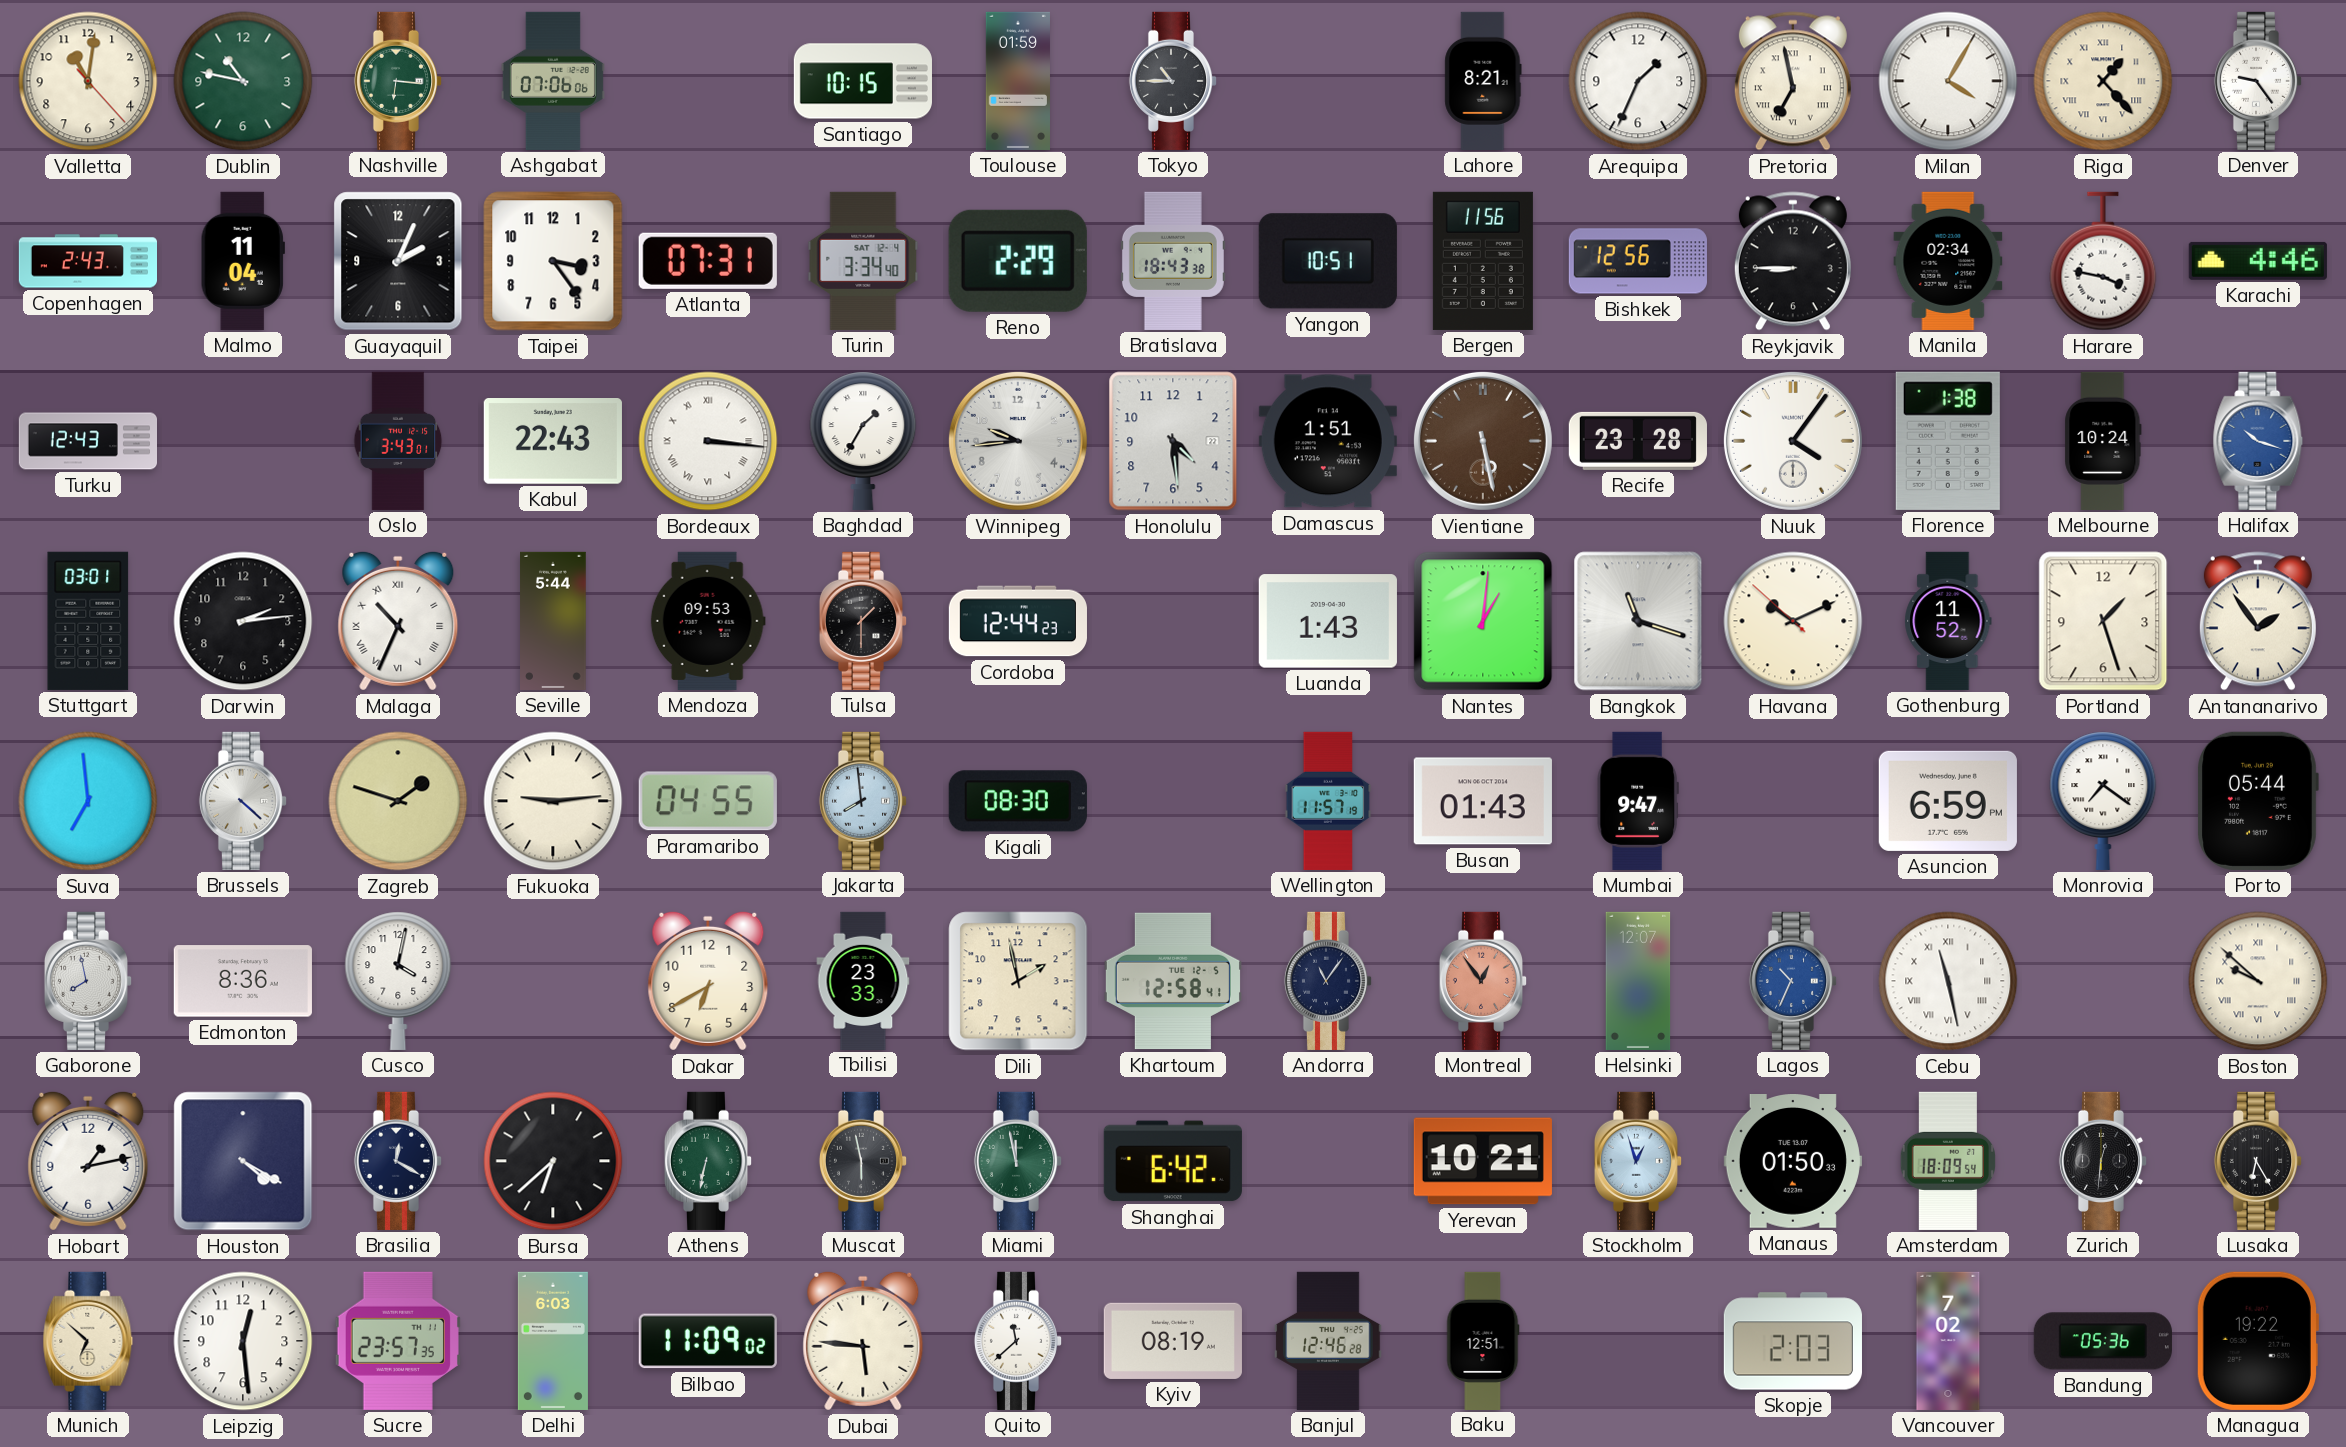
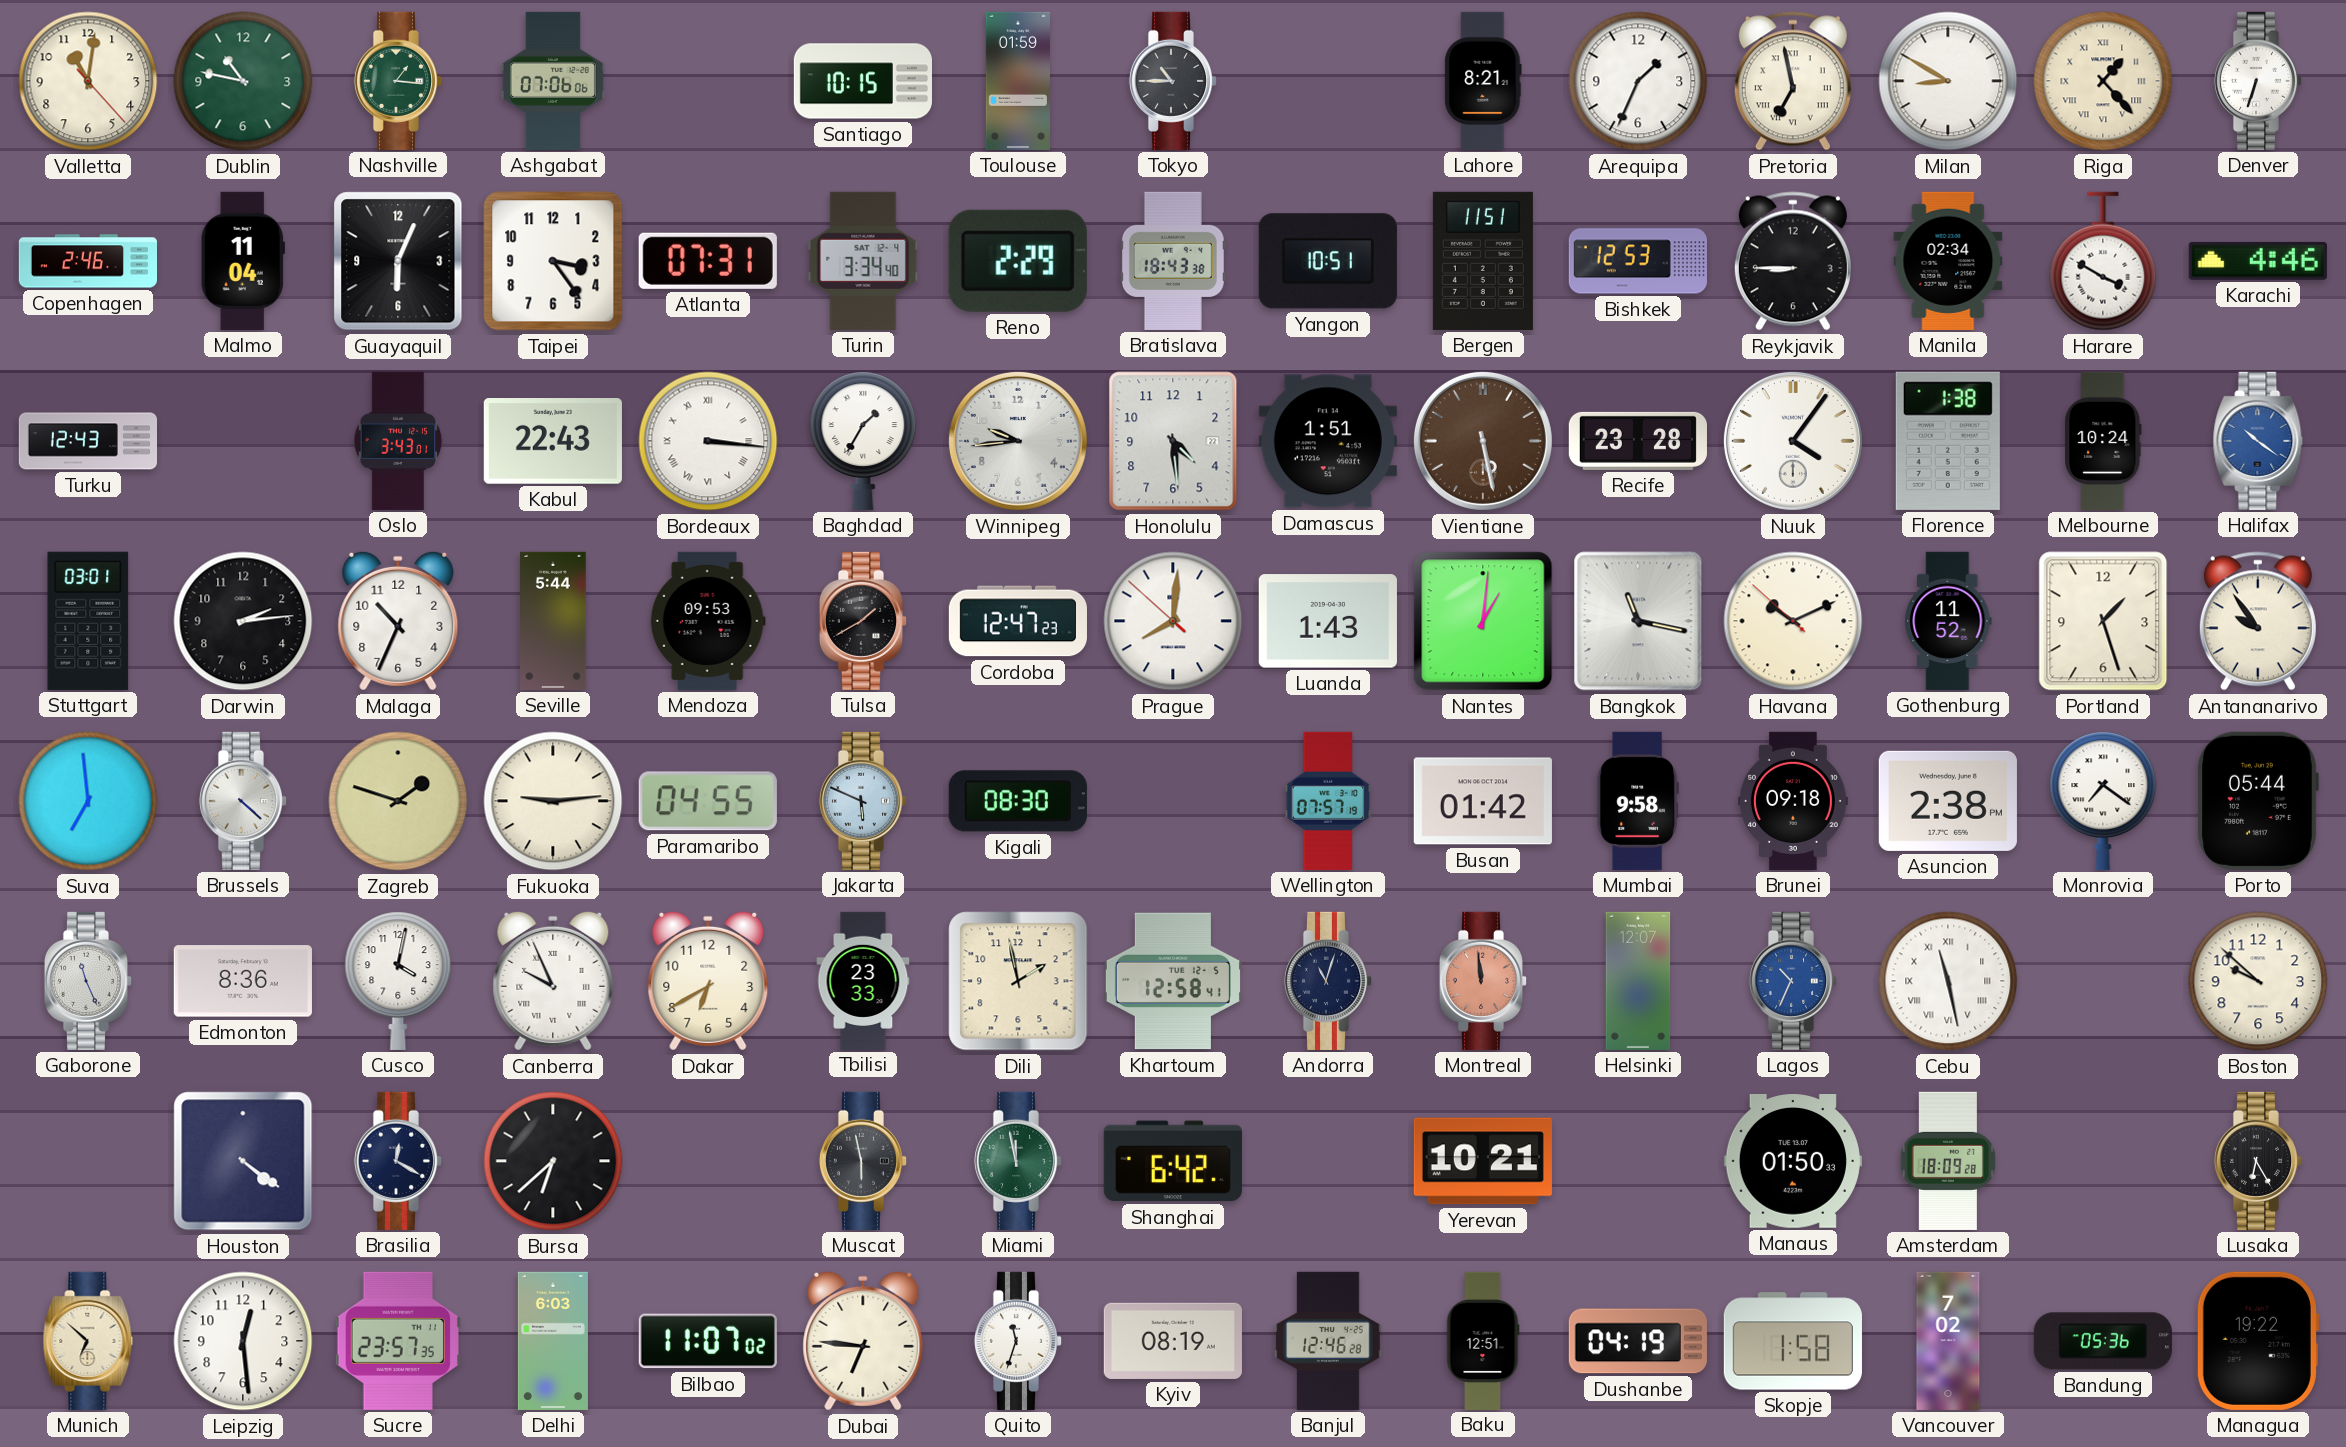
Nashville: 6:16 -> 1:16 (398, 81)
Milan: 4:05 -> 8:50 (1948, 81)
Denver: 9:24 -> 6:33 (2258, 81)
Copenhagen: 2:43 -> 2:46 (87, 261)
Guayaquil: 2:04 -> 6:04 (398, 261)
Bergen: 11:56 -> 11:51 (1483, 261)
Bishkek: 12:56 -> 12:53 (1638, 261)
Harare: 3:47 -> 3:50 (2103, 261)
Halifax: 10:18 -> 10:21 (2258, 441)
Malaga numerals: Roman -> Arabic (398, 621)
Tulsa: 1:30 -> 1:40 (863, 621)
Cordoba: 12:44 -> 12:47 (1018, 621)
Prague: none -> 8:00 (1173, 621)
Bangkok: 11:18 -> 11:17 (1638, 621)
Antananarivo: 1:54 -> 9:54 (2258, 621)
Jakarta: 7:59 -> 5:49 (863, 801)
Wellington: 11:57 -> 07:57 (1328, 801)
Busan: 01:43 -> 01:42 (1483, 801)
Mumbai: 9:47 -> 9:58 (1638, 801)
Brunei: none -> 09:18 (1794, 801)
Asuncion: 6:59 -> 2:38 (1948, 801)
Gaborone: 7:58 -> 11:26 (88, 981)
Canberra: none -> 9:56 (553, 981)
Andorra: 11:06 -> 11:03 (1328, 981)
Montreal: 12:54 -> 11:59 (1483, 981)
Boston numerals: Roman -> Arabic (2258, 981)
Hobart: 1:13 -> none (88, 1161)
Houston: 4:20 -> 4:21 (243, 1161)
Athens: 6:32 -> none (708, 1161)
Stockholm: 12:57 -> none (1638, 1161)
Amsterdam: 18:09:54 -> 18:09:28 (1948, 1161)
Zurich: 12:31 -> none (2103, 1161)
Bilbao: 11:09 -> 11:07 (708, 1341)
Dubai: 5:46 -> 6:46 (863, 1341)
Quito: 11:38 -> 11:33 (1018, 1341)
Dushanbe: none -> 04:19 (1638, 1341)
Skopje: 2:03 -> 1:58 (1793, 1341)
